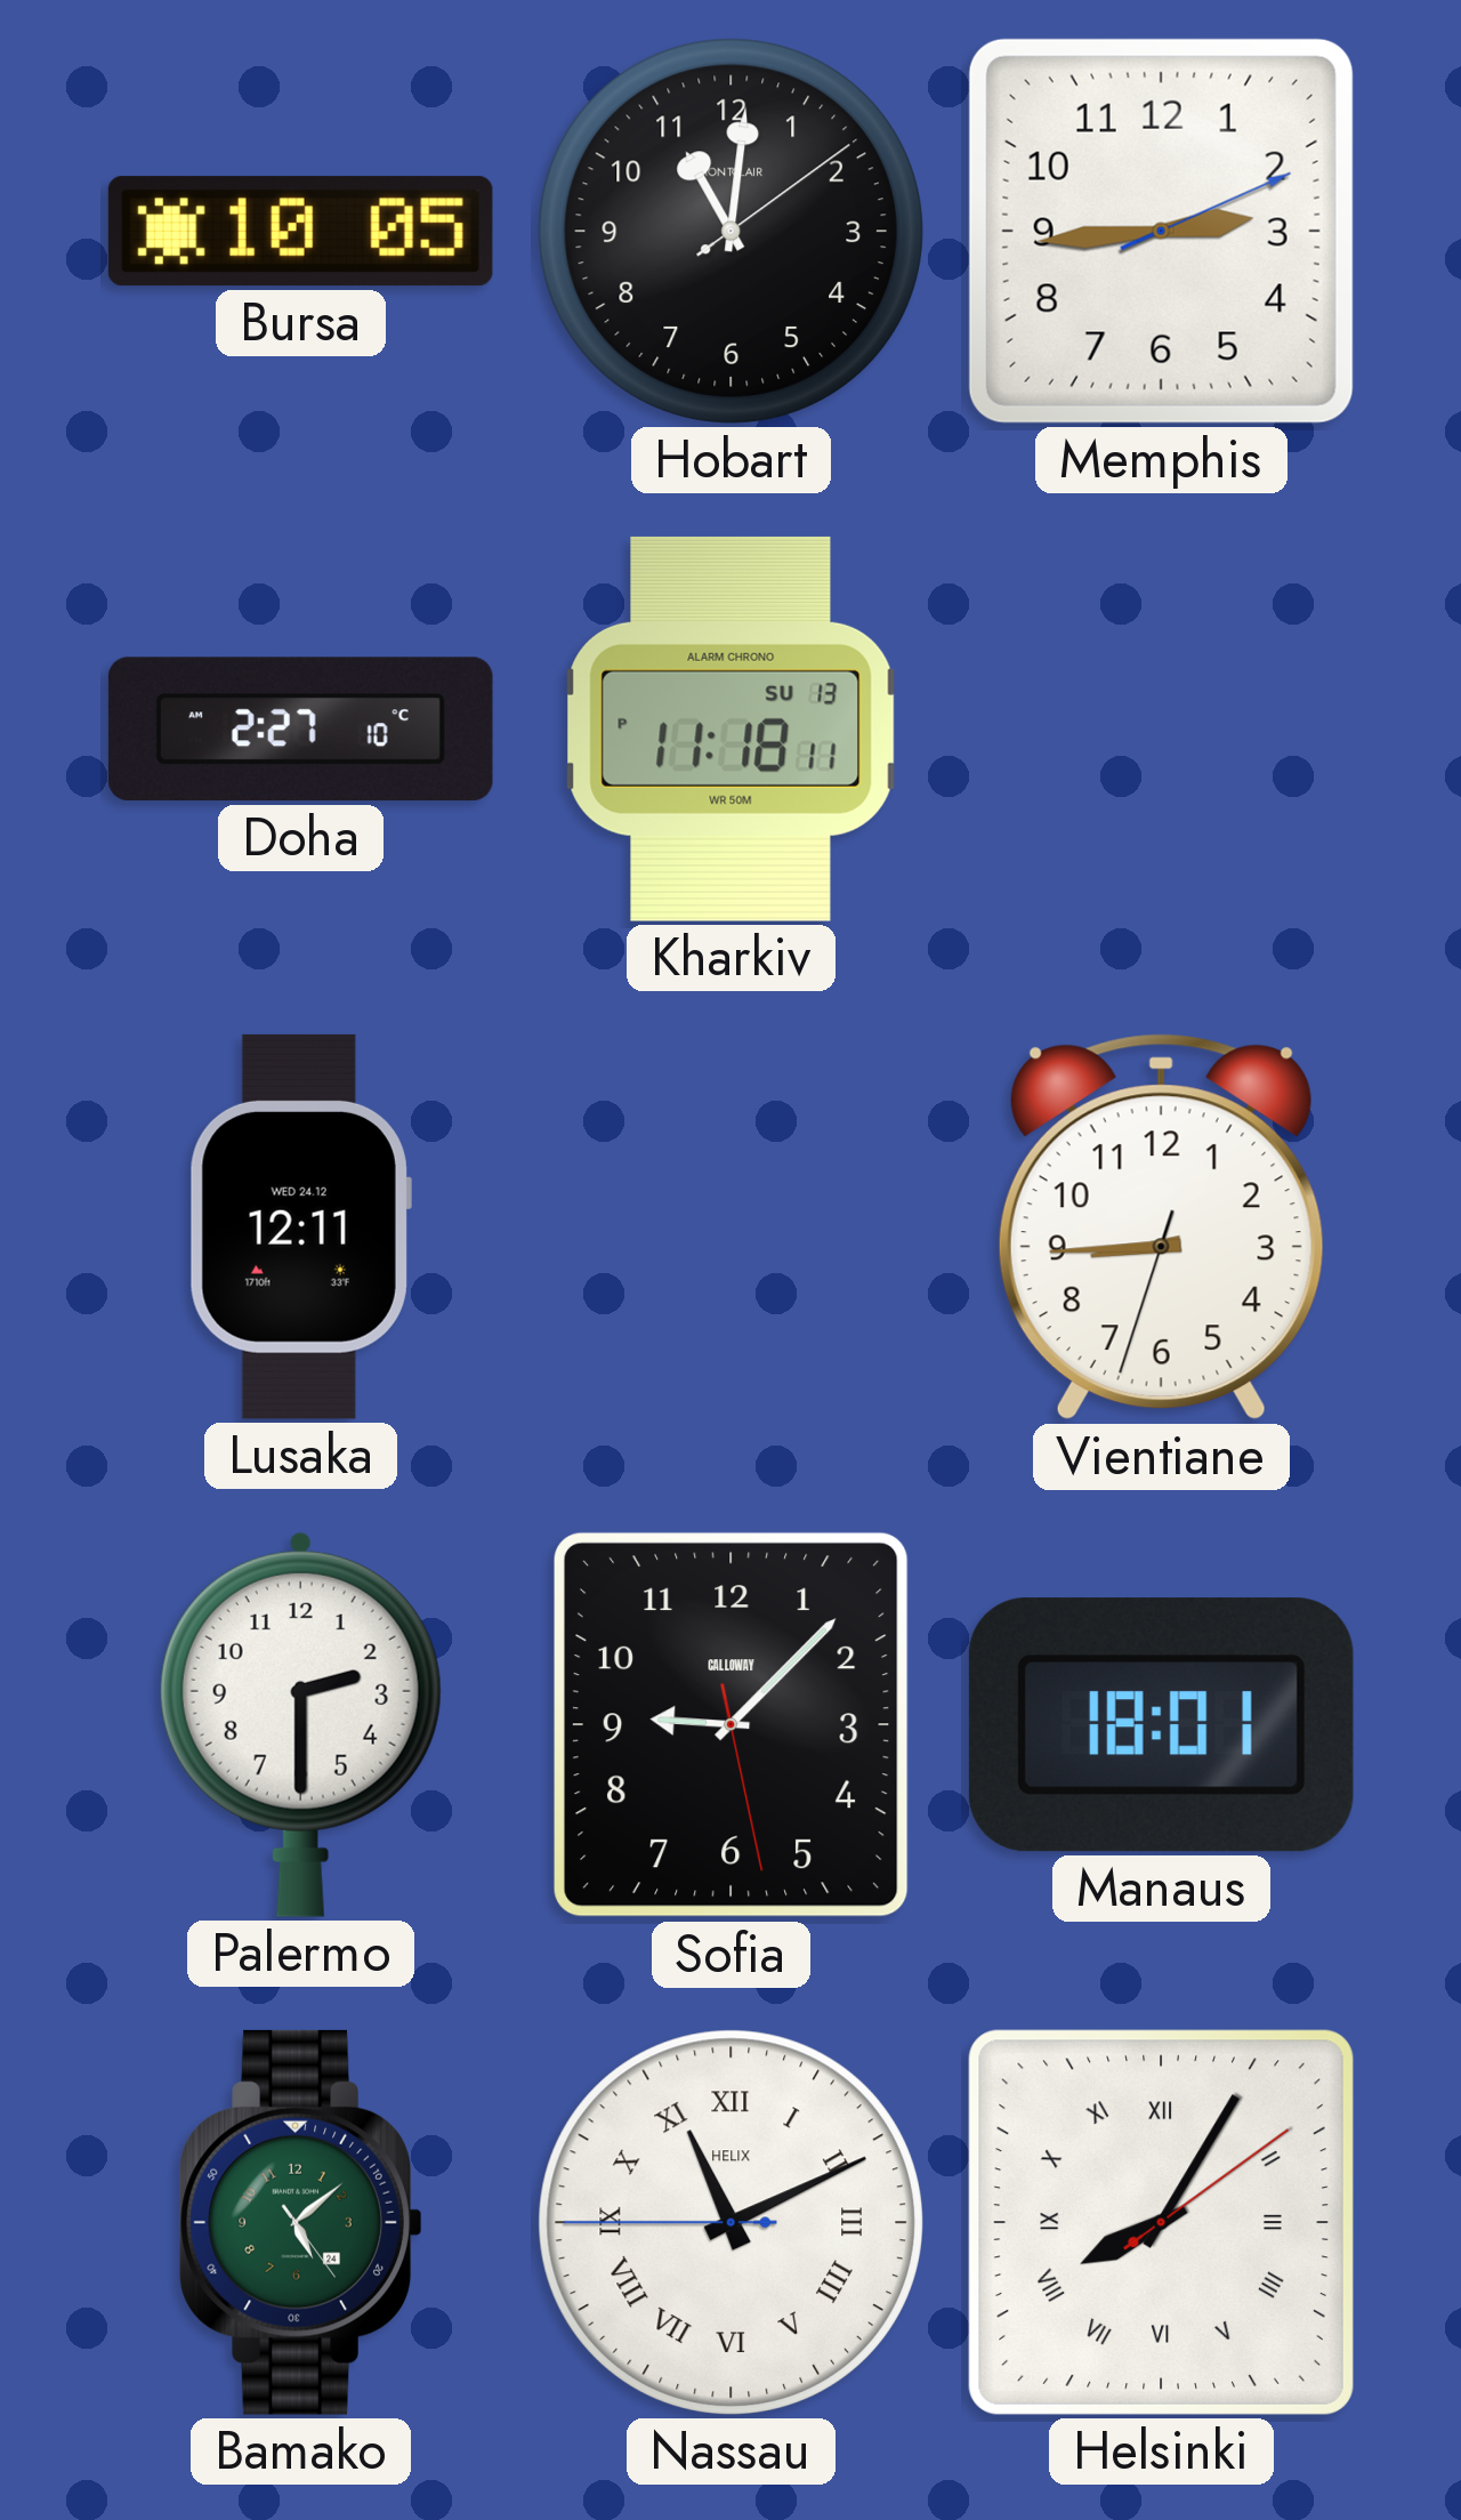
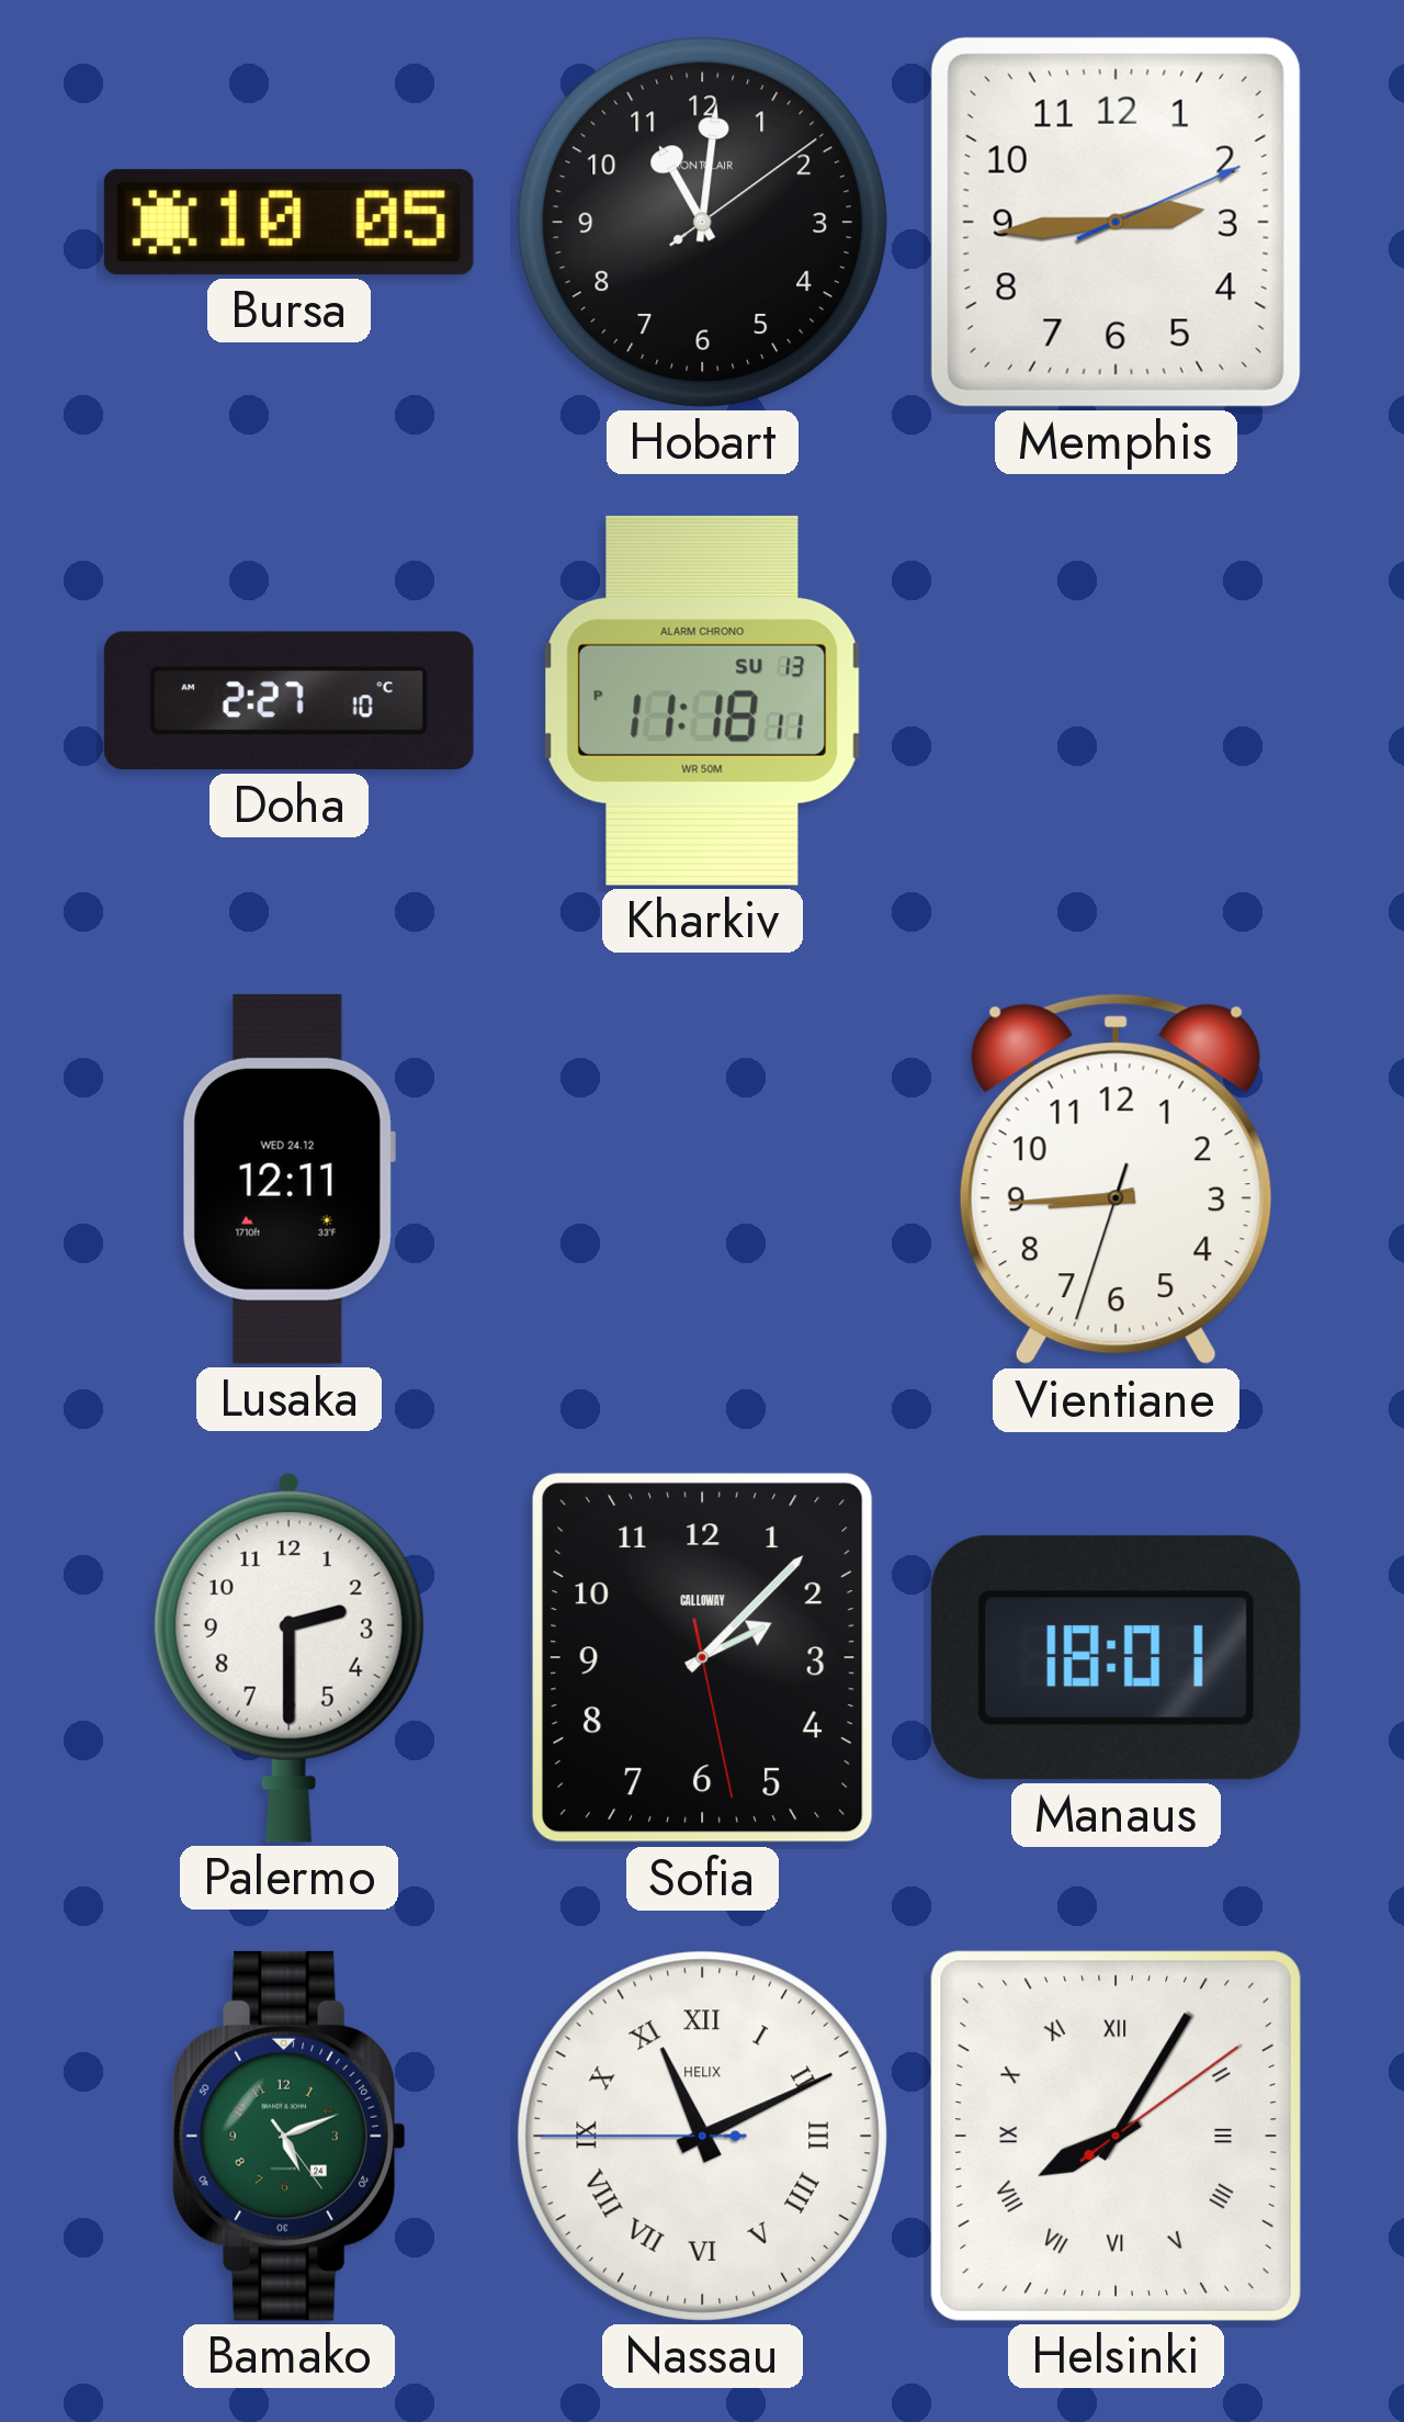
Sofia: 9:07 -> 2:07 (703, 1657)
Bamako: 5:08 -> 5:11 (290, 2136)
